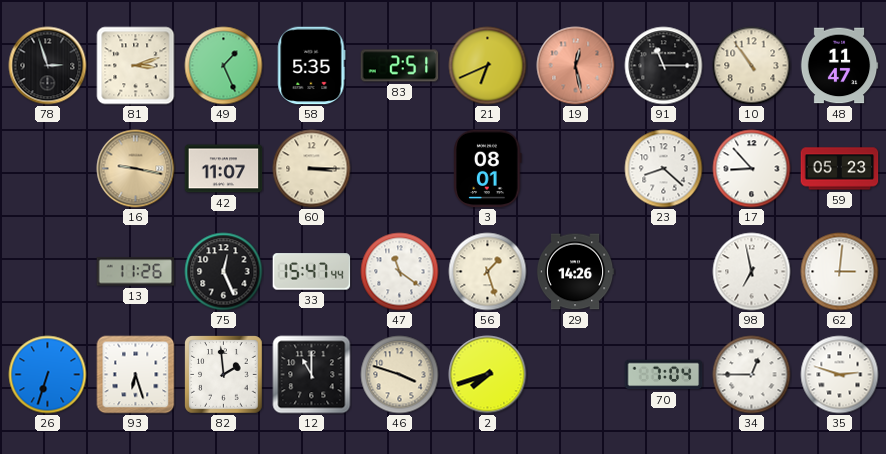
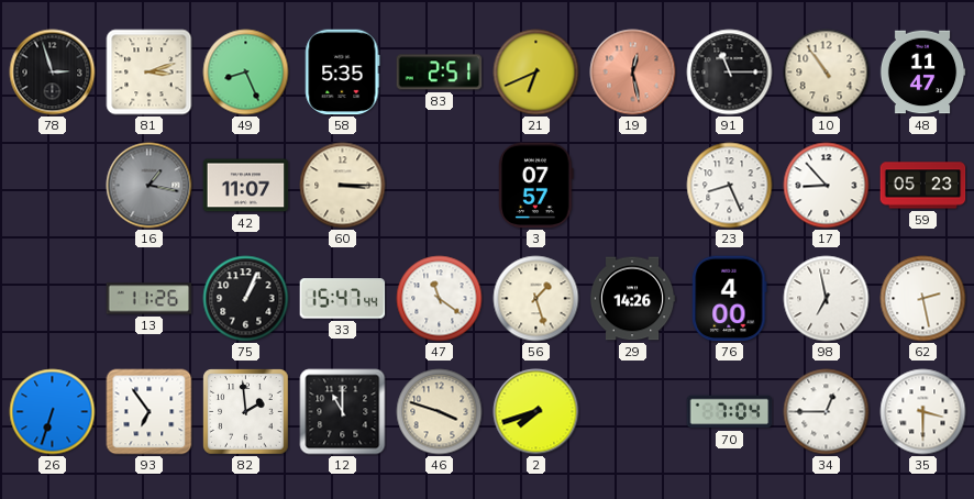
49: 1:26 -> 8:26 (246, 73)
16: 9:17 -> 1:17 (150, 186)
16 dial: champagne -> grey (150, 186)
3: 08:01 -> 07:57 (536, 186)
23: 8:22 -> 8:26 (730, 186)
75: 12:26 -> 1:04 (246, 299)
76: none -> 4:00 (730, 299)
62: 3:01 -> 2:28 (923, 299)
93: 6:27 -> 6:54 (150, 412)
35: 2:48 -> 3:30 (923, 412)
